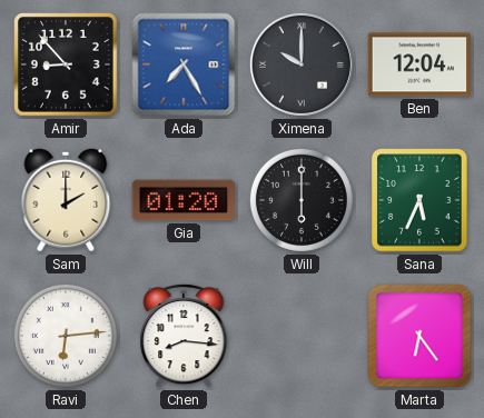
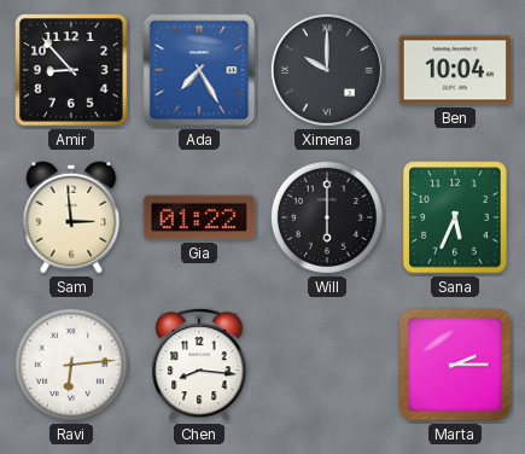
Ben: 12:04 -> 10:04 (455, 70)
Sam: 2:00 -> 2:59 (71, 217)
Gia: 01:20 -> 01:22 (198, 217)
Marta: 6:24 -> 2:15 (455, 365)
